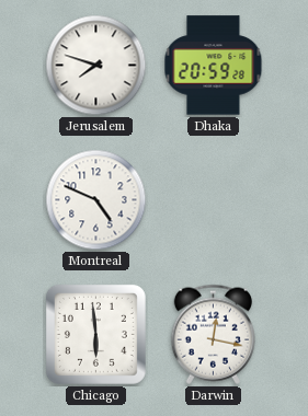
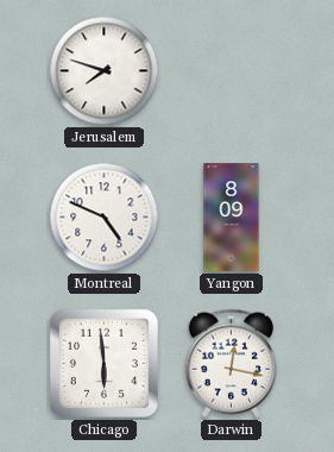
Dhaka: 20:59 -> none (214, 66)
Yangon: none -> 8:09 (232, 218)
